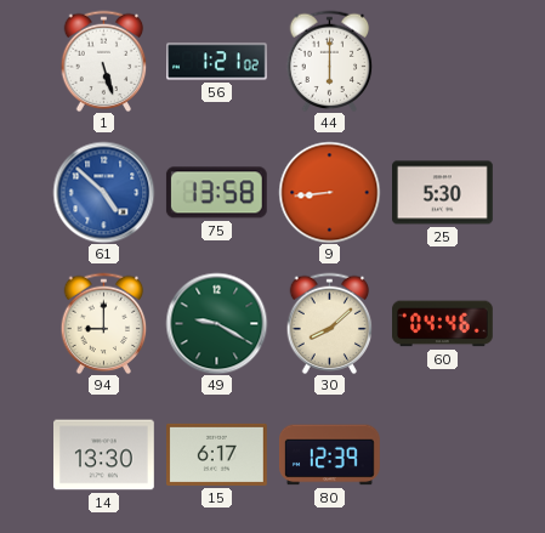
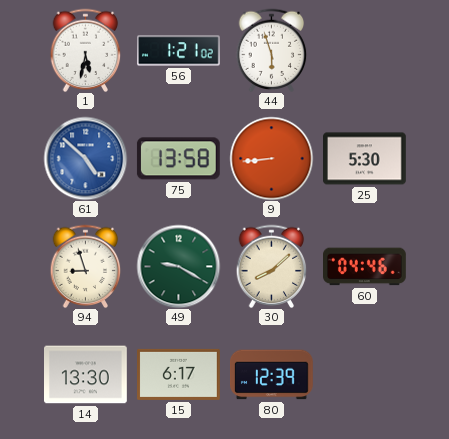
1: 5:27 -> 5:32 (86, 50)
44: 6:00 -> 5:57 (272, 50)
94: 9:00 -> 8:57 (86, 266)
